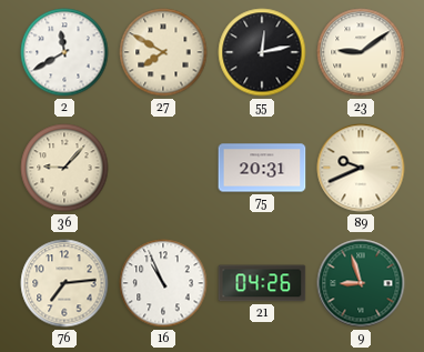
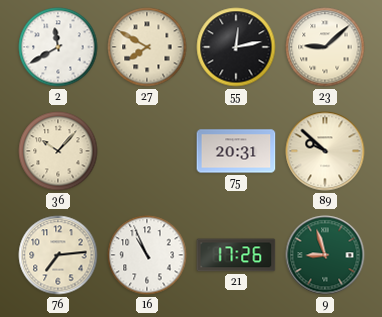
23: 9:09 -> 9:08 (325, 47)
36: 9:07 -> 10:07 (58, 151)
89: 9:41 -> 9:52 (325, 151)
21: 04:26 -> 17:26 (236, 255)
